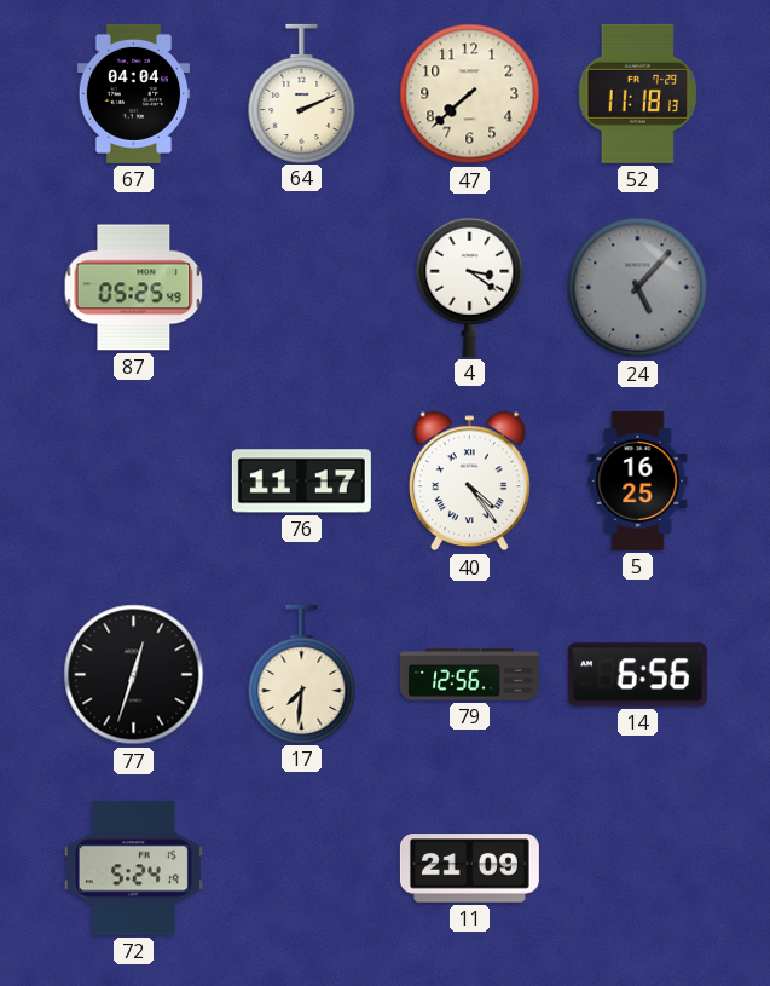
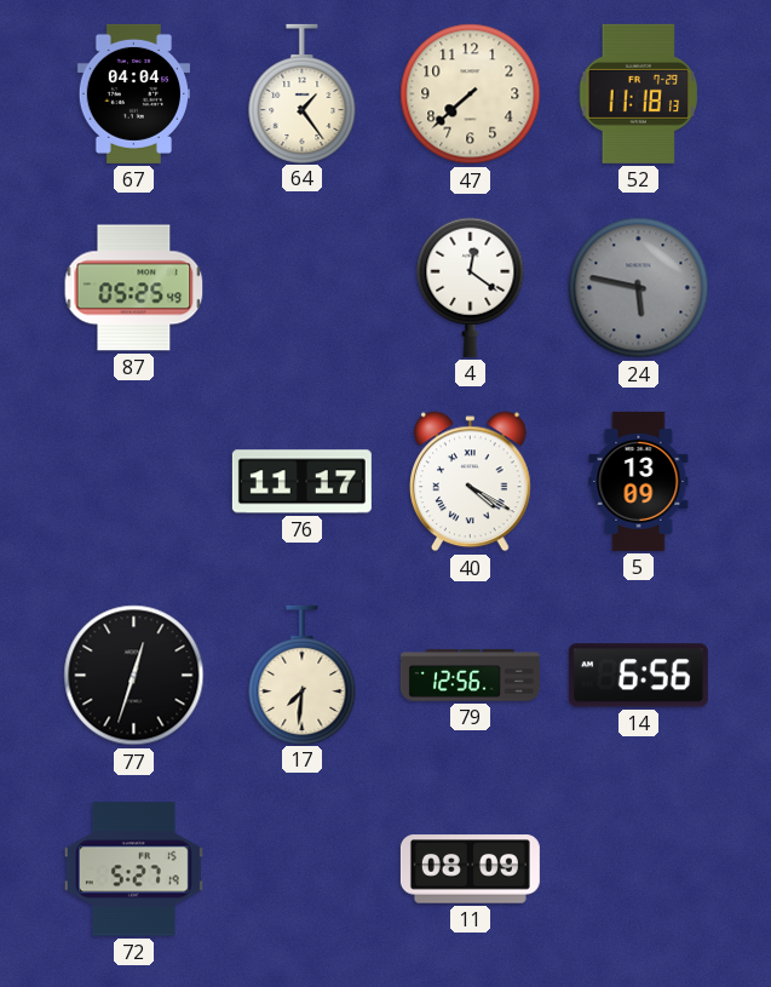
64: 2:11 -> 1:24 (303, 93)
4: 3:21 -> 12:21 (471, 287)
24: 5:07 -> 5:47 (639, 288)
40: 4:24 -> 4:20 (471, 482)
5: 16:25 -> 13:09 (639, 481)
72: 5:24 -> 5:27 (133, 870)
11: 21:09 -> 08:09 (470, 870)
